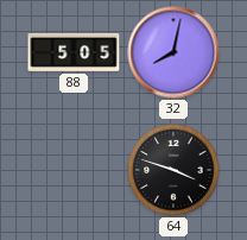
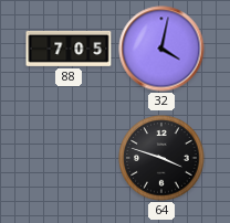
88: 5:05 -> 7:05 (69, 49)
32: 8:02 -> 4:02 (161, 49)
